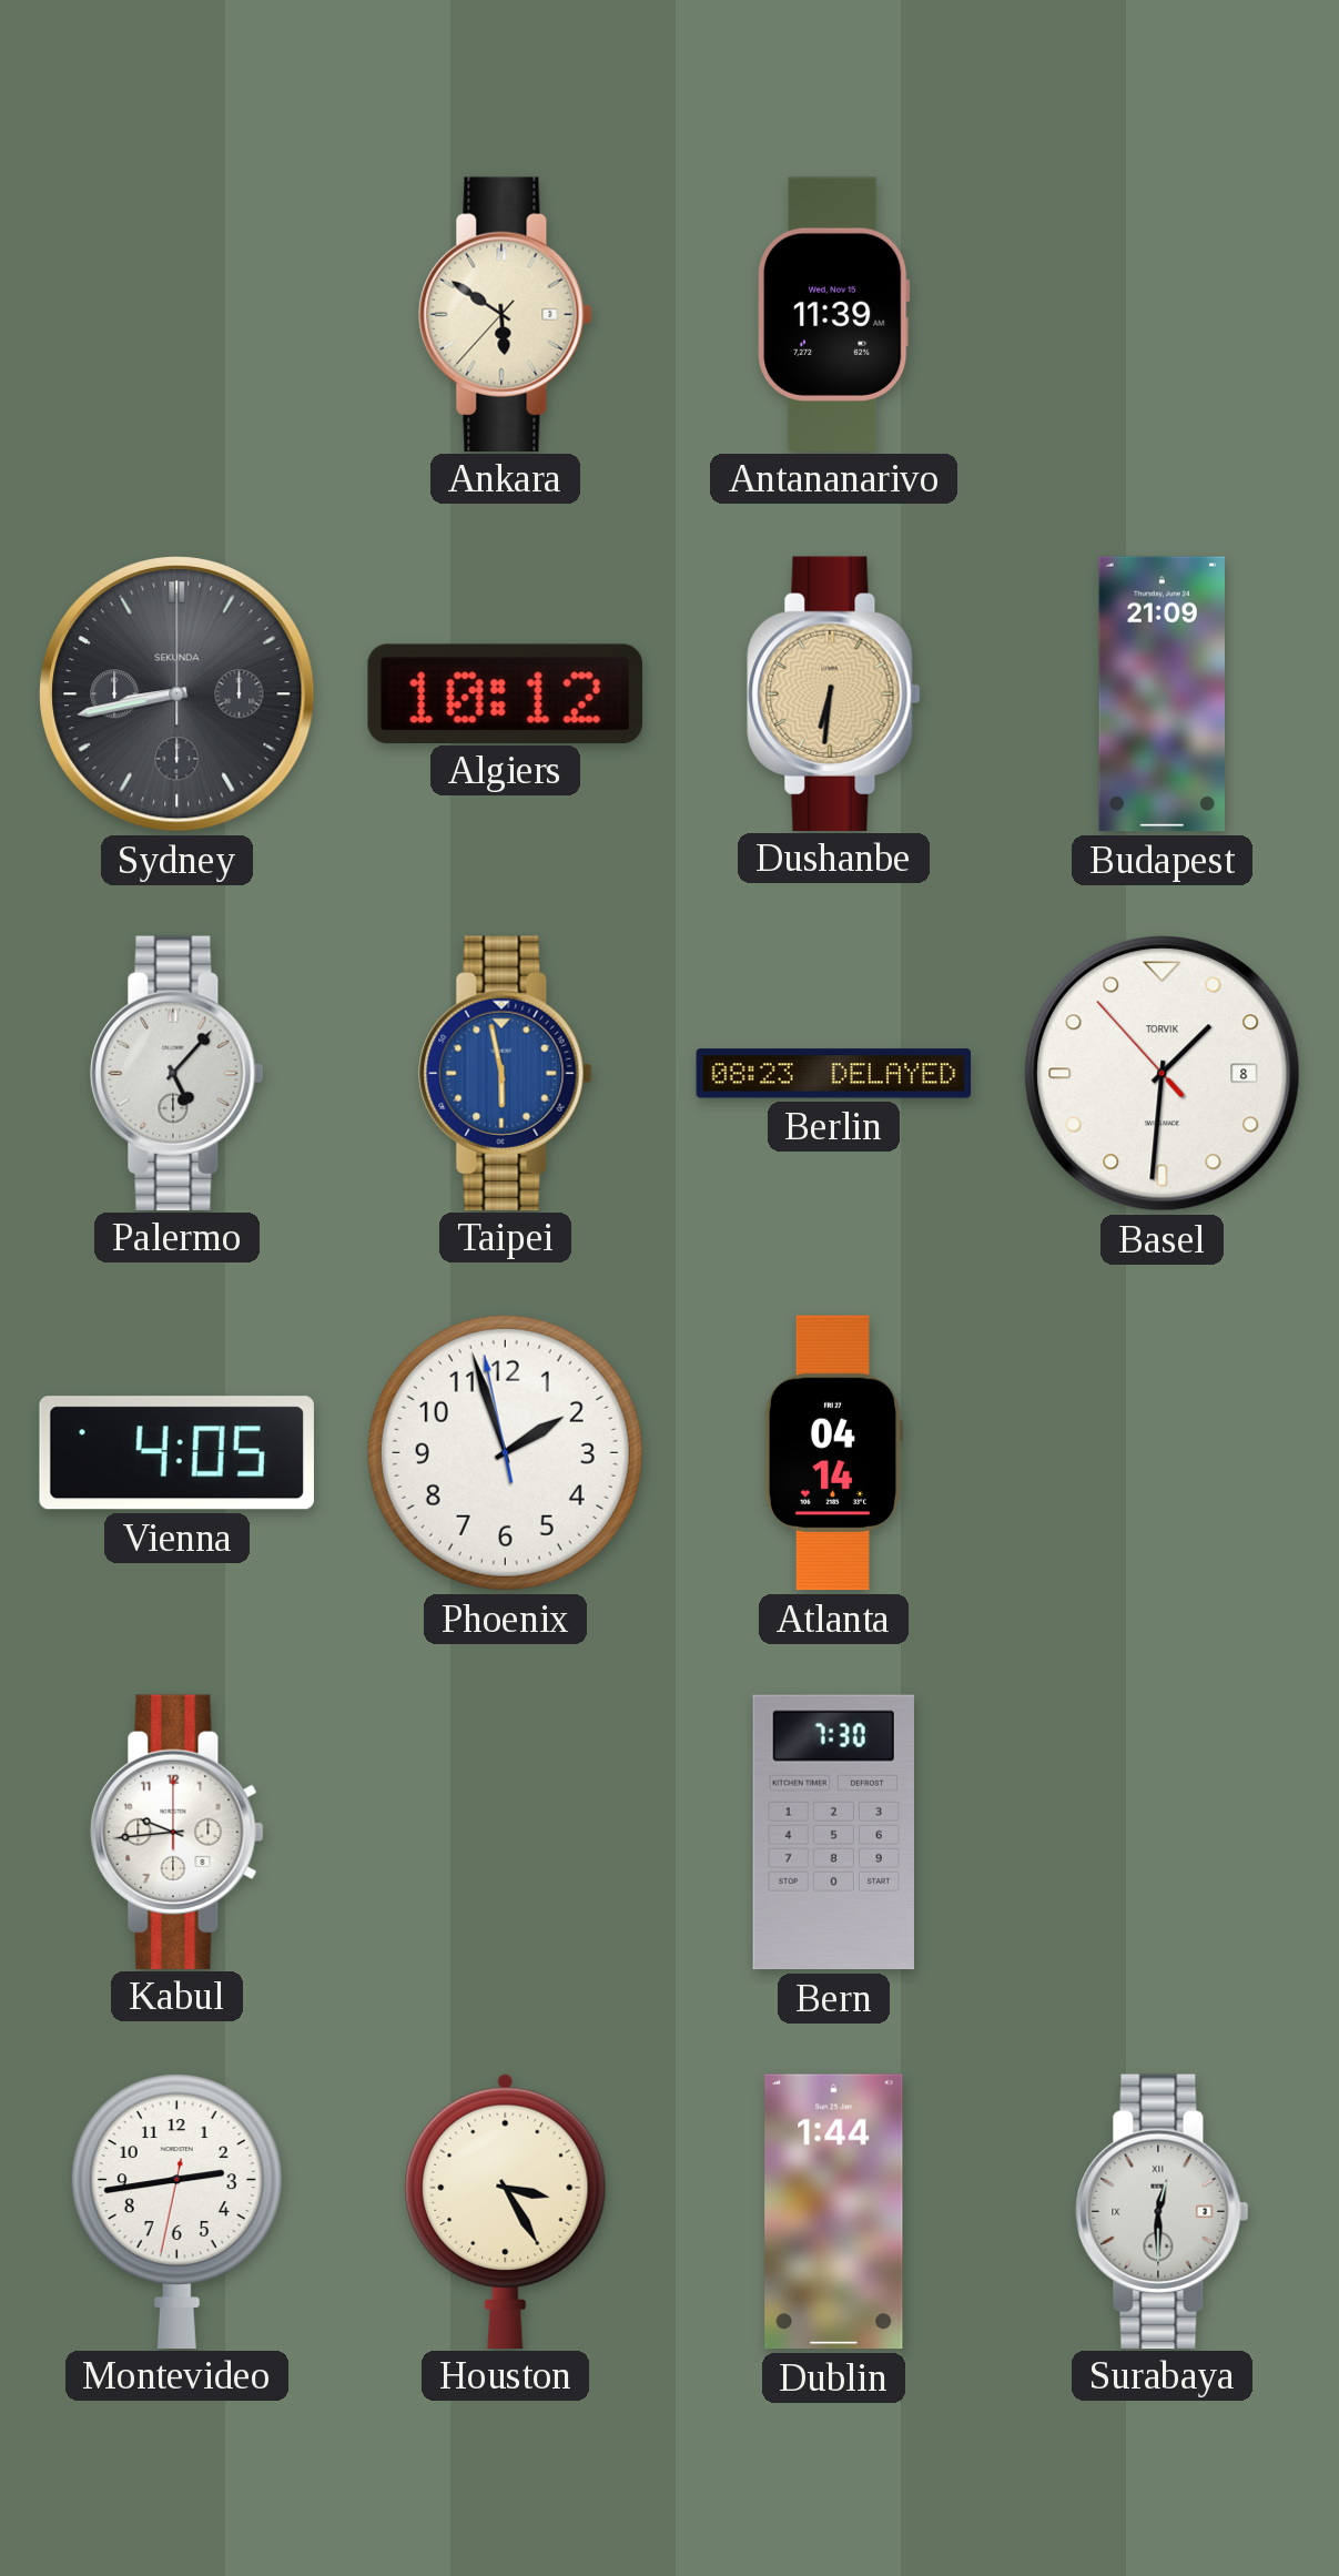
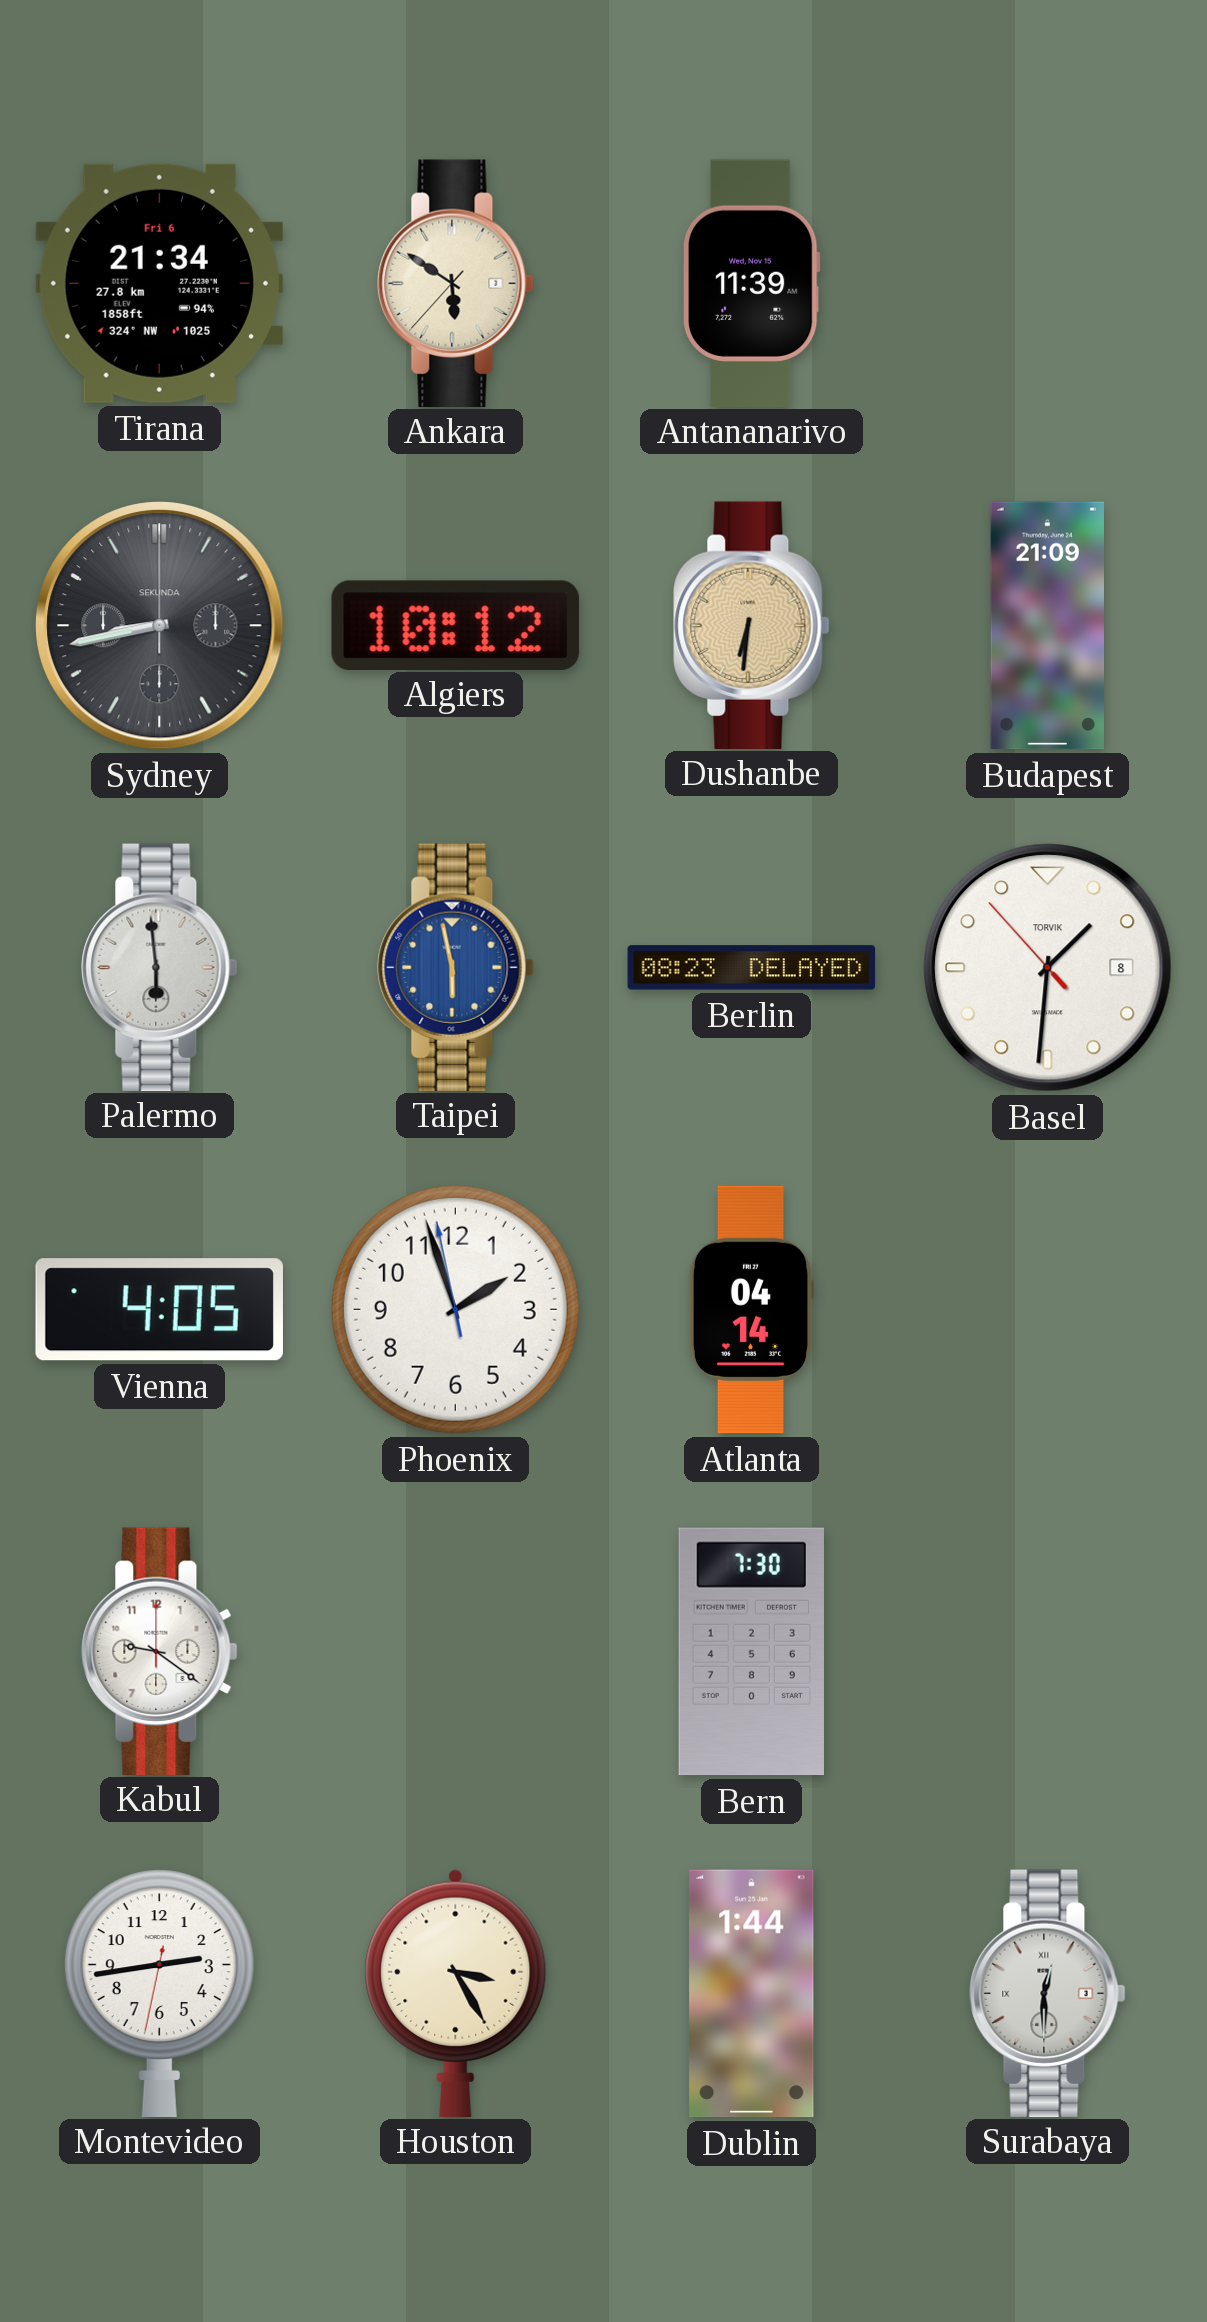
Tirana: none -> 21:34 (159, 283)
Palermo: 5:07 -> 5:59 (160, 967)
Kabul: 9:44 -> 9:21 (160, 1651)
